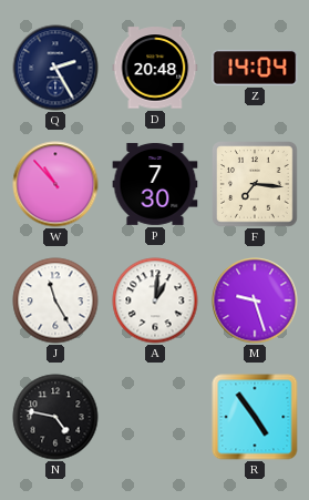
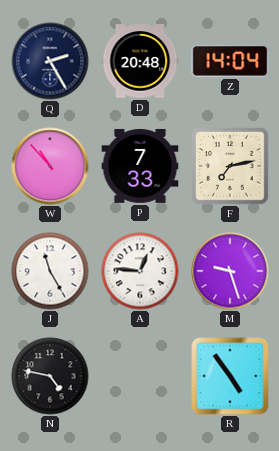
P: 7:30 -> 7:33 (140, 166)
F: 7:16 -> 7:13 (230, 166)
A: 1:01 -> 12:46 (140, 271)
